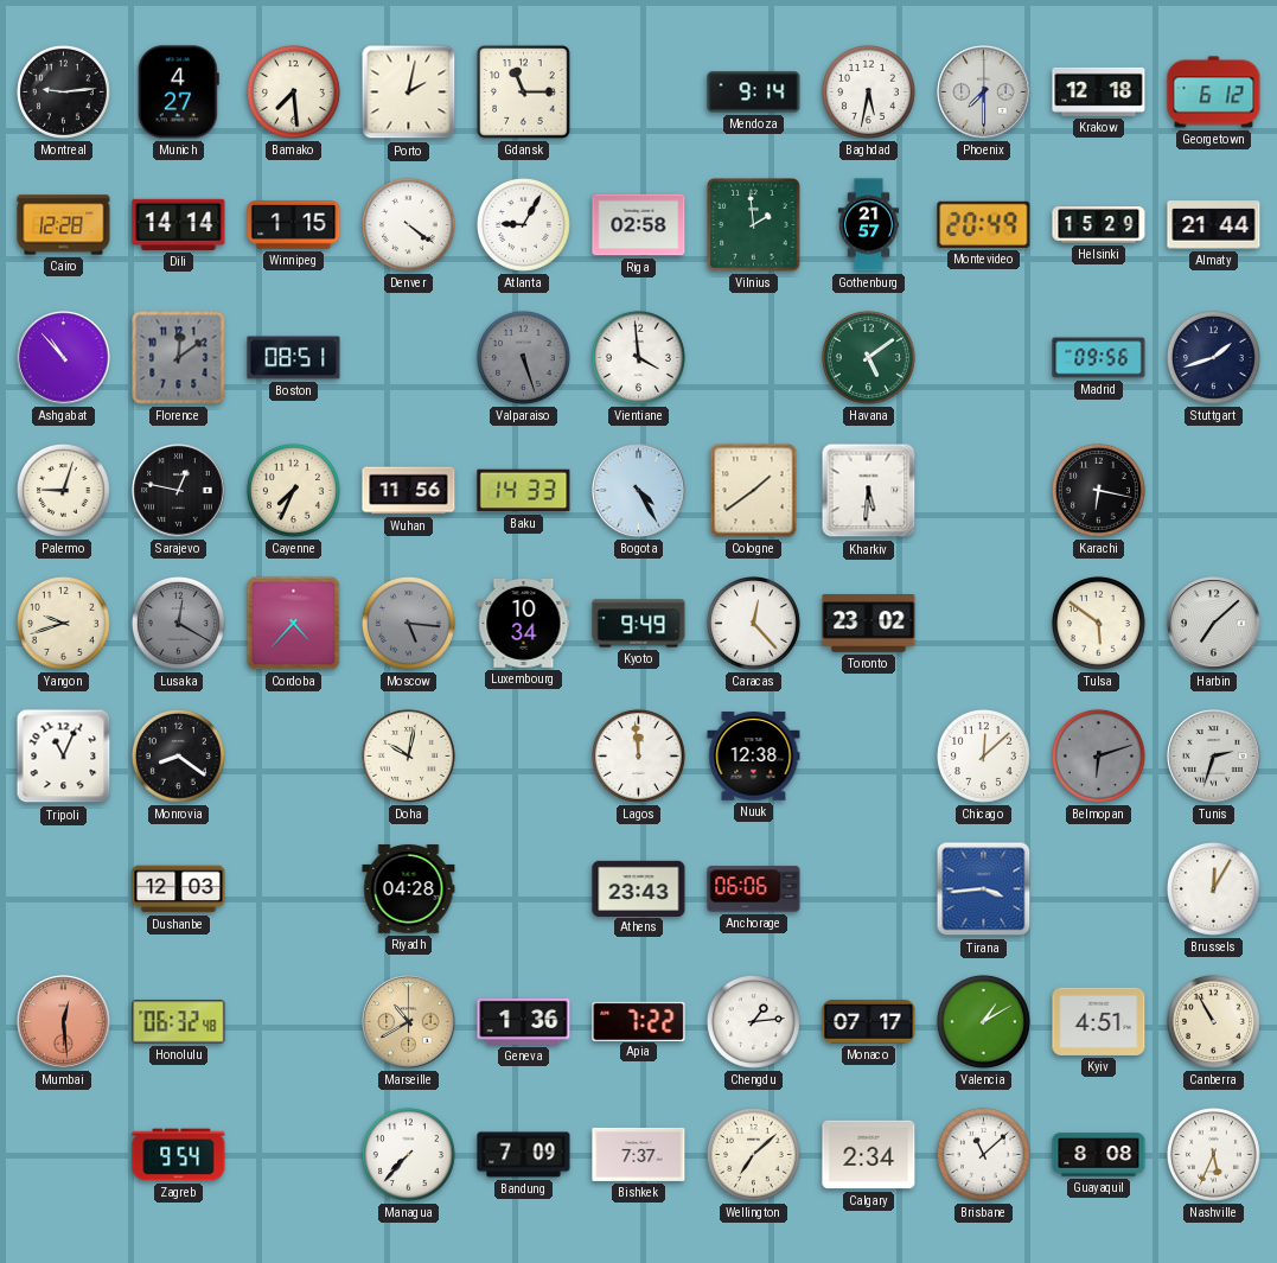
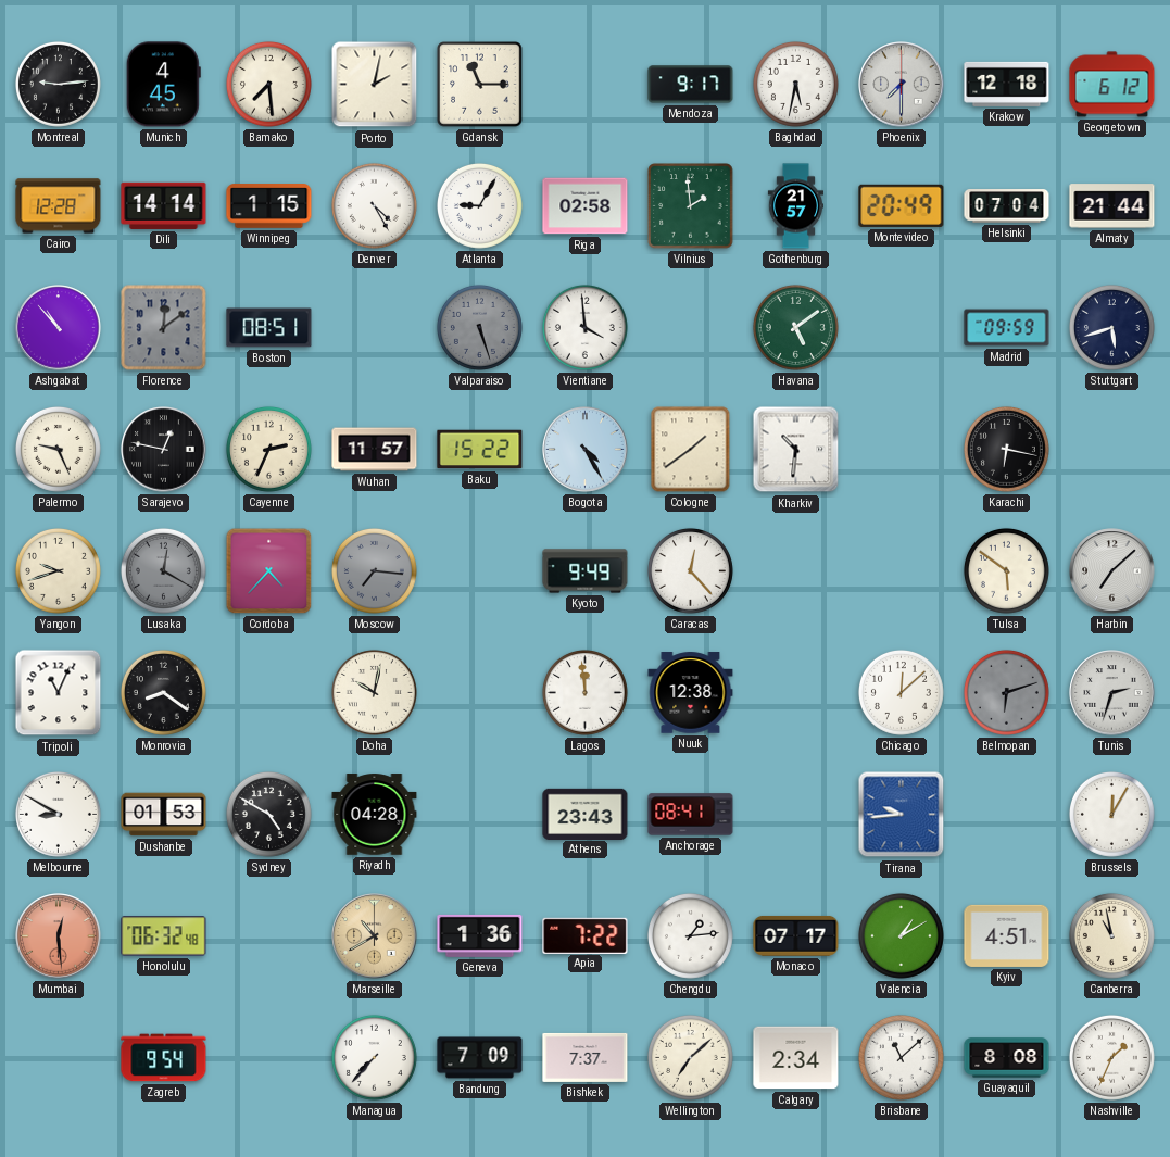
Munich: 4:27 -> 4:45 (163, 85)
Mendoza: 9:14 -> 9:17 (691, 85)
Denver: 4:21 -> 4:25 (374, 205)
Helsinki: 15:29 -> 07:04 (1007, 206)
Madrid: 09:56 -> 09:59 (1007, 328)
Stuttgart: 1:42 -> 5:42 (1111, 327)
Palermo: 9:03 -> 9:26 (58, 449)
Cayenne: 7:34 -> 2:34 (268, 449)
Wuhan: 11:56 -> 11:57 (375, 450)
Baku: 14:33 -> 15:22 (480, 450)
Kharkiv: 5:31 -> 10:31 (796, 450)
Moscow: 5:16 -> 7:16 (374, 570)
Luxembourg: 10:34 -> none (524, 623)
Toronto: 23:02 -> none (869, 624)
Melbourne: none -> 8:50 (58, 814)
Dushanbe: 12:03 -> 01:53 (164, 815)
Sydney: none -> 4:50 (268, 814)
Anchorage: 06:06 -> 08:41 (691, 815)
Tirana: 3:44 -> 9:44 (902, 815)
Canberra: 10:55 -> 10:58 (1111, 935)
Nashville: 5:34 -> 1:34 (1111, 1057)
